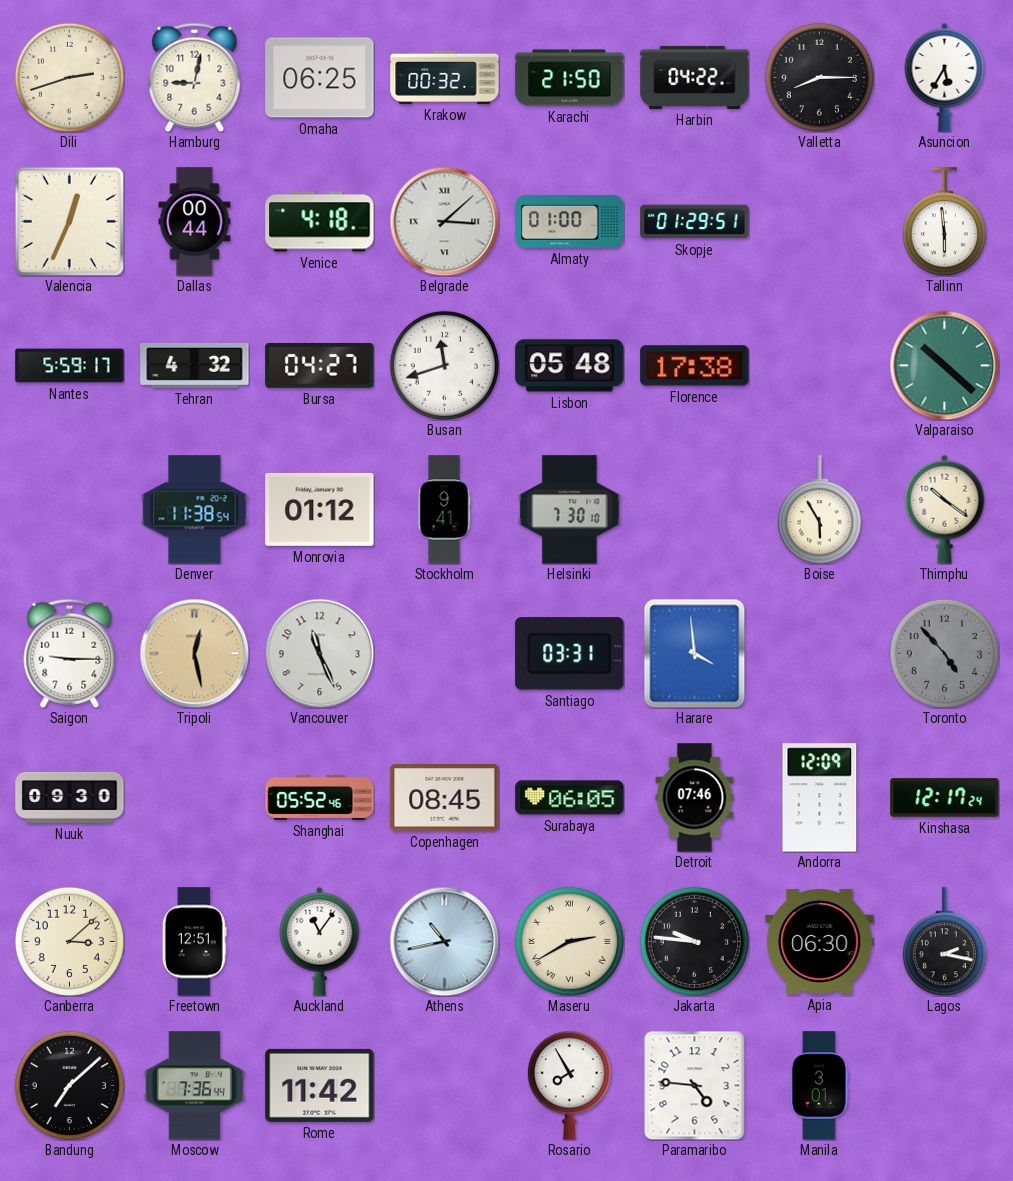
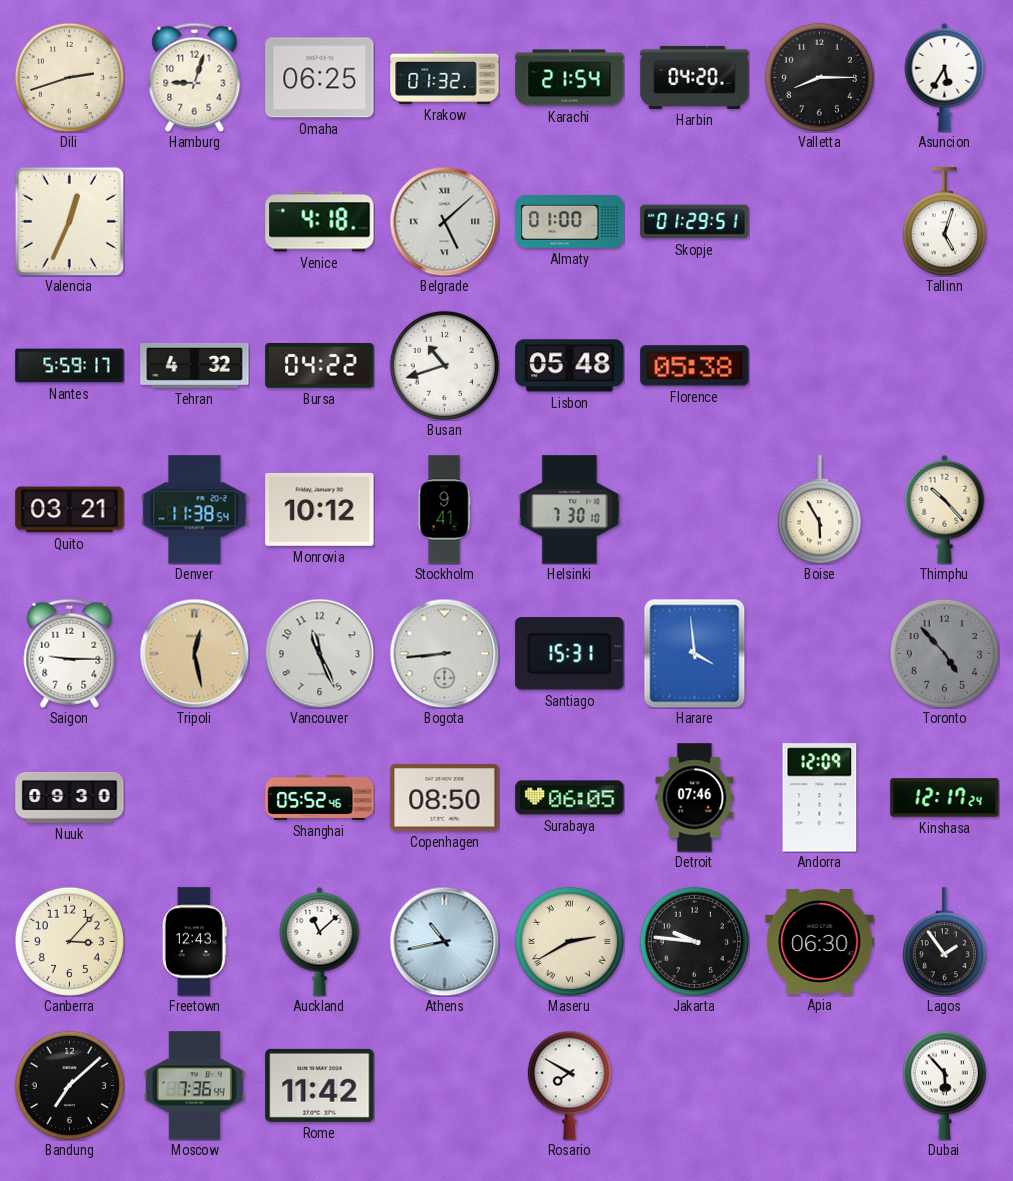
Hamburg: 9:02 -> 9:03 (195, 77)
Krakow: 00:32 -> 01:32 (445, 77)
Karachi: 21:50 -> 21:54 (570, 78)
Harbin: 04:22 -> 04:20 (695, 77)
Dallas: 00:44 -> none (195, 222)
Belgrade: 3:08 -> 5:08 (444, 221)
Tallinn: 5:59 -> 5:03 (944, 222)
Bursa: 04:27 -> 04:22 (320, 366)
Busan: 11:42 -> 10:42 (444, 365)
Florence: 17:38 -> 05:38 (695, 366)
Valparaiso: 10:22 -> none (944, 365)
Quito: none -> 03:21 (70, 510)
Monrovia: 01:12 -> 10:12 (320, 509)
Thimphu: 10:21 -> 10:23 (945, 509)
Bogota: none -> 8:44 (444, 653)
Santiago: 03:31 -> 15:31 (570, 654)
Copenhagen: 08:45 -> 08:50 (445, 798)
Canberra: 3:08 -> 3:07 (69, 941)
Freetown: 12:51 -> 12:43 (194, 942)
Auckland: 11:06 -> 11:08 (320, 941)
Lagos: 2:17 -> 1:54 (944, 942)
Rosario: 7:55 -> 7:50 (569, 1085)
Paramaribo: 4:46 -> none (695, 1085)
Manila: 3:01 -> none (820, 1086)
Dubai: none -> 5:53 (944, 1085)
